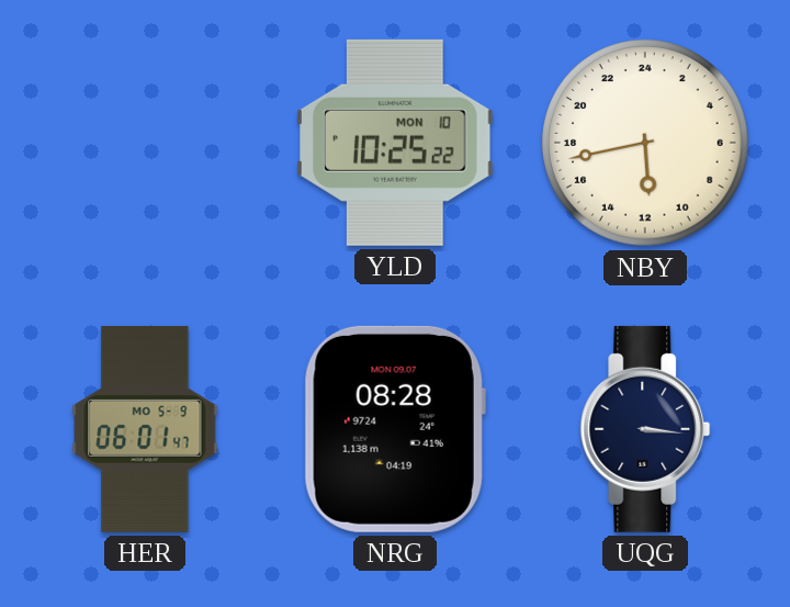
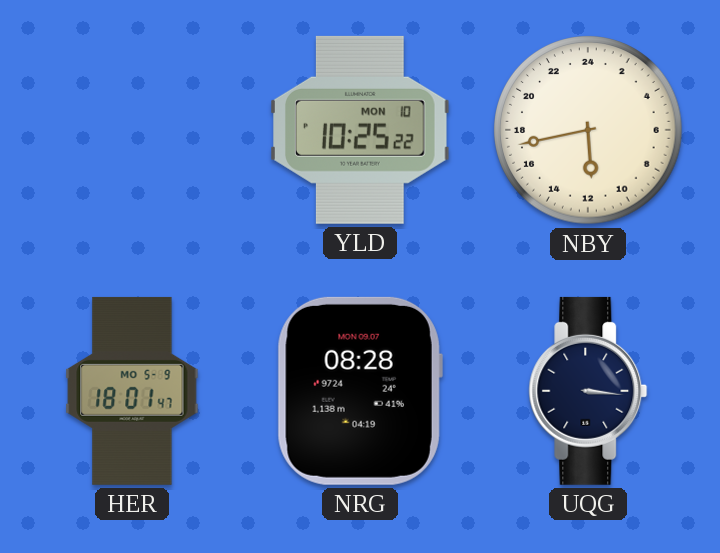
HER: 06:01 -> 18:01 (132, 391)
